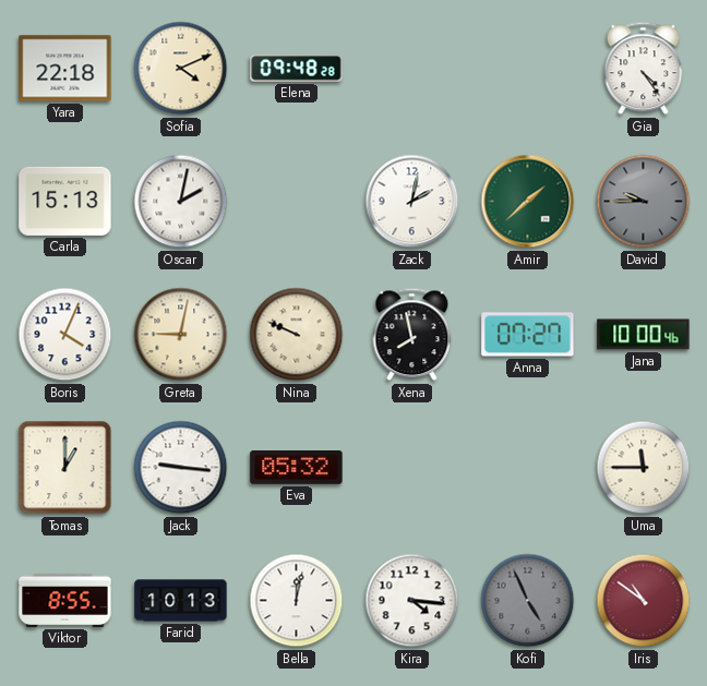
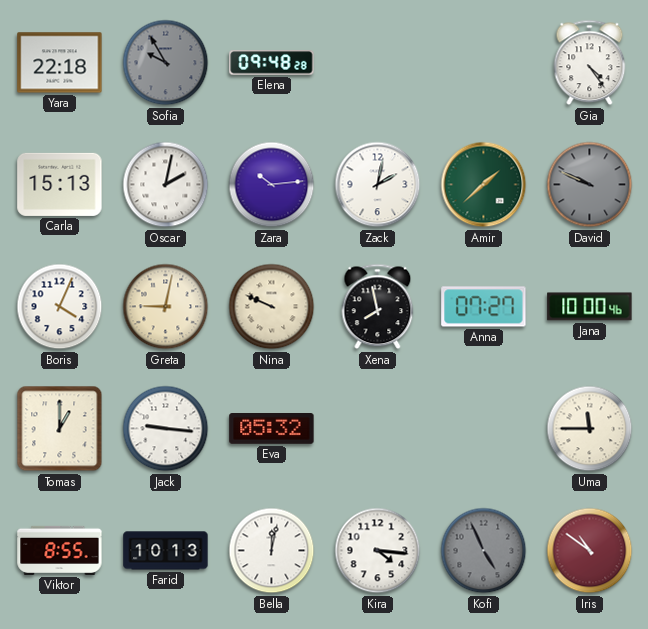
Sofia: 4:11 -> 9:55 (166, 63)
Sofia dial: cream -> grey (166, 63)
Zara: none -> 10:14 (272, 185)
David: 9:45 -> 9:49 (590, 185)
